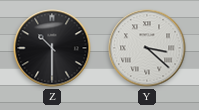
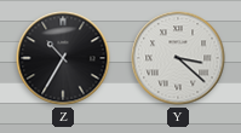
Z: 10:30 -> 10:35 (63, 58)
